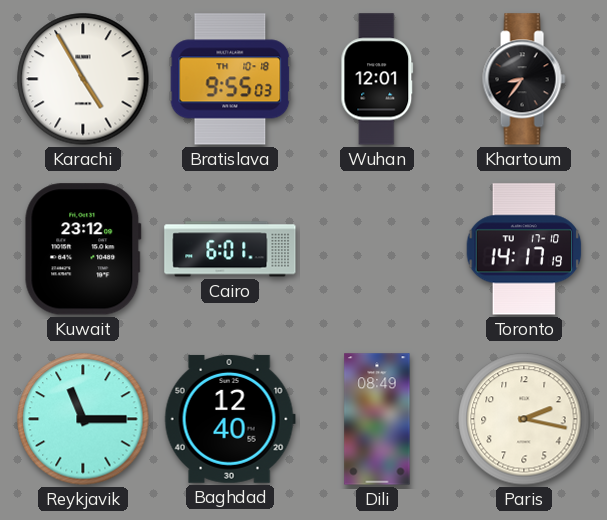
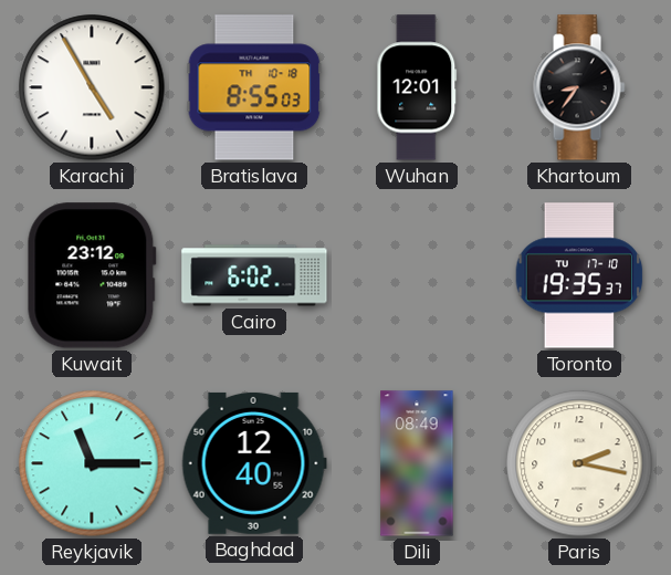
Bratislava: 9:55 -> 8:55 (254, 87)
Cairo: 6:01 -> 6:02 (254, 275)
Toronto: 14:17 -> 19:35 (579, 275)
